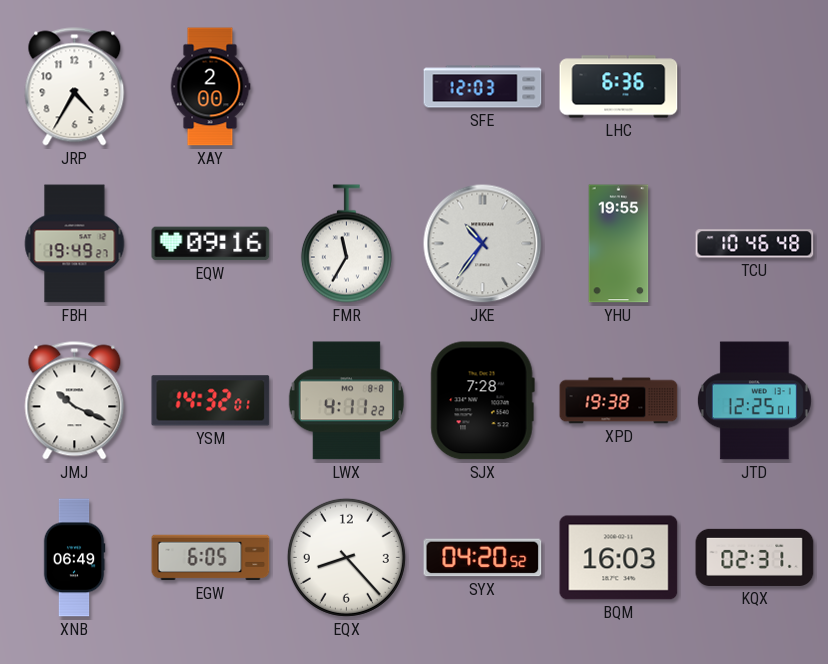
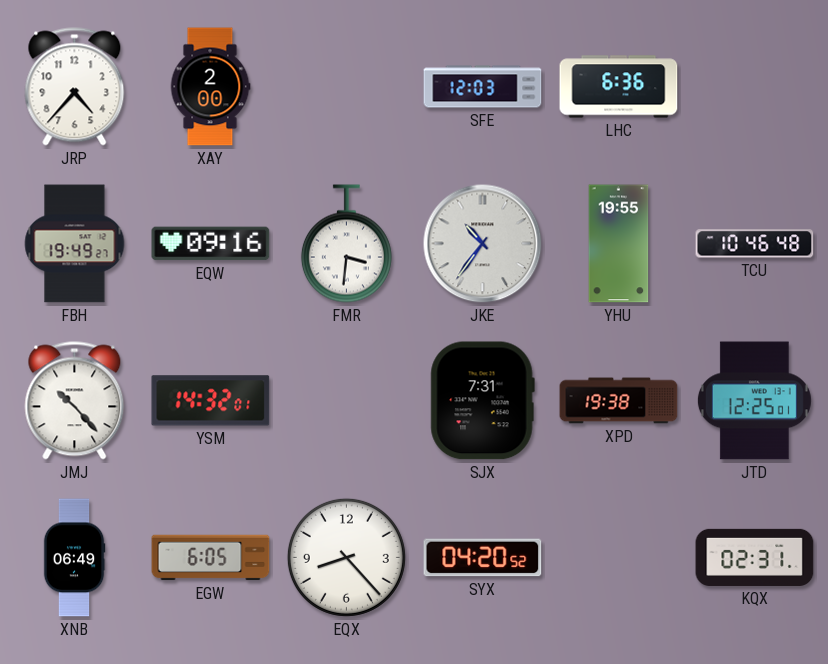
JRP: 4:35 -> 4:37 (75, 87)
FMR: 11:35 -> 3:31 (346, 244)
JMJ: 10:19 -> 10:23 (75, 401)
LWX: 4:11 -> none (346, 401)
SJX: 7:28 -> 7:31 (482, 401)
BQM: 16:03 -> none (619, 558)
